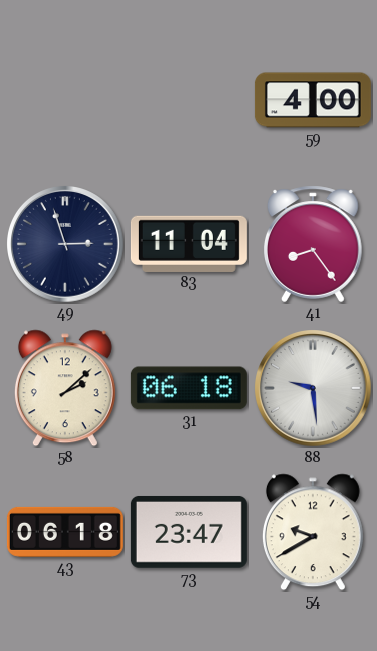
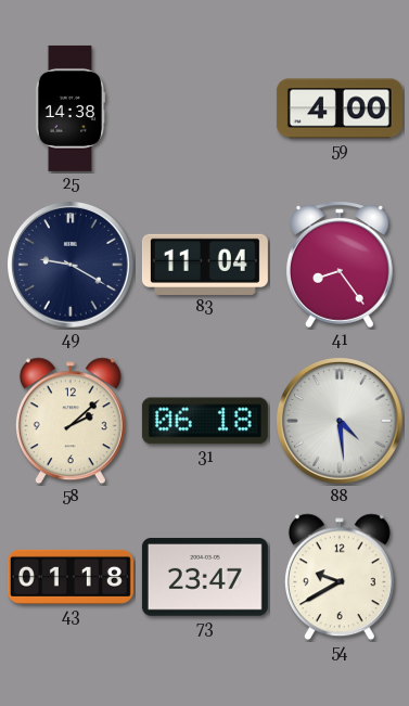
25: none -> 14:38 (71, 108)
49: 2:57 -> 9:20 (72, 266)
88: 9:29 -> 4:29 (341, 422)
43: 06:18 -> 01:18 (71, 577)
